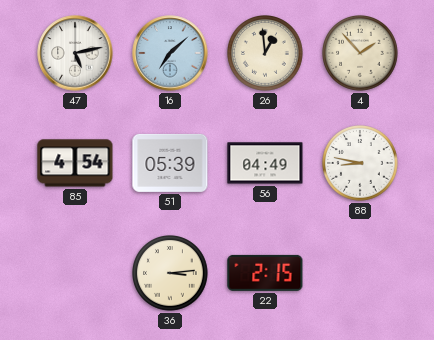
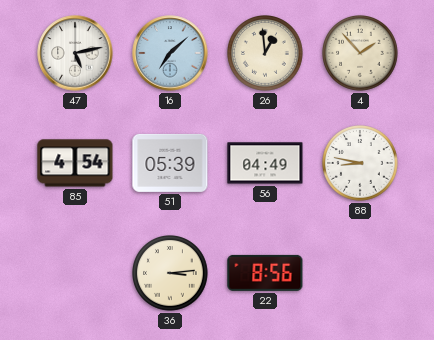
22: 2:15 -> 8:56 (265, 273)
